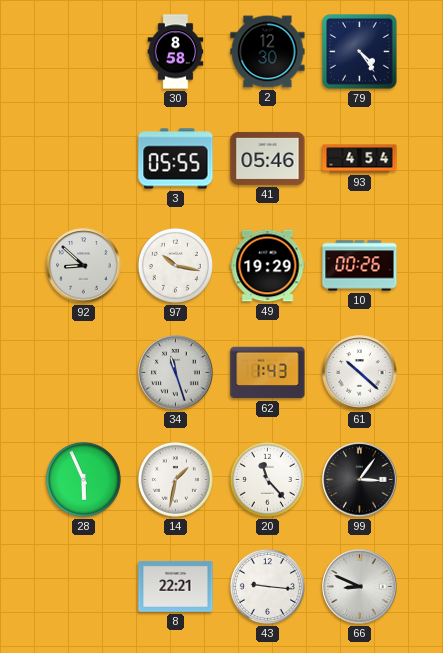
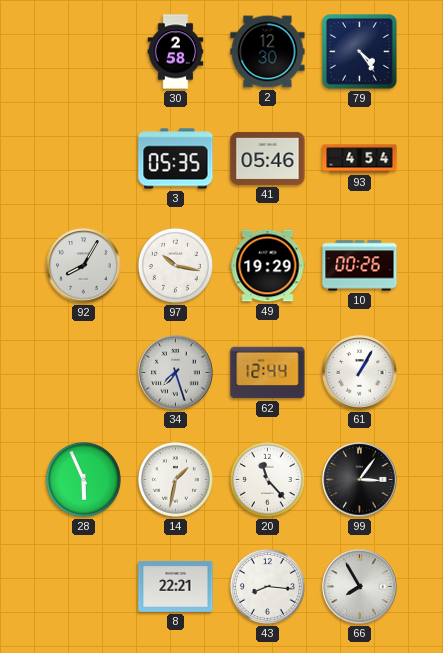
30: 8:58 -> 2:58 (176, 52)
3: 05:55 -> 05:35 (176, 159)
92: 8:52 -> 8:05 (84, 266)
34: 11:27 -> 7:27 (176, 373)
62: 1:43 -> 12:44 (268, 373)
61: 10:22 -> 1:05 (360, 373)
43: 9:16 -> 8:16 (267, 586)
66: 8:49 -> 7:55 (360, 587)
